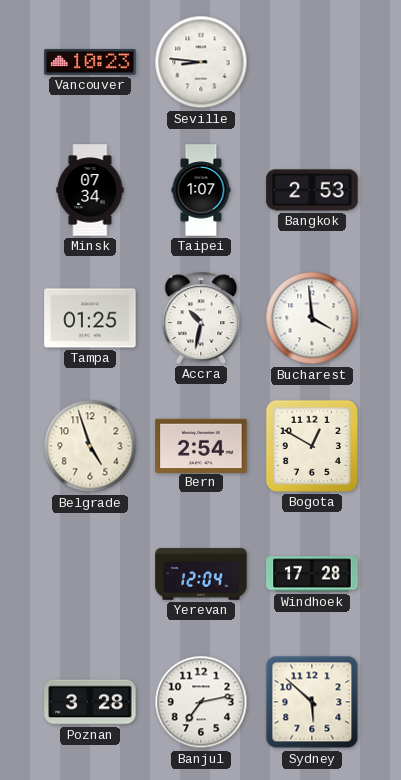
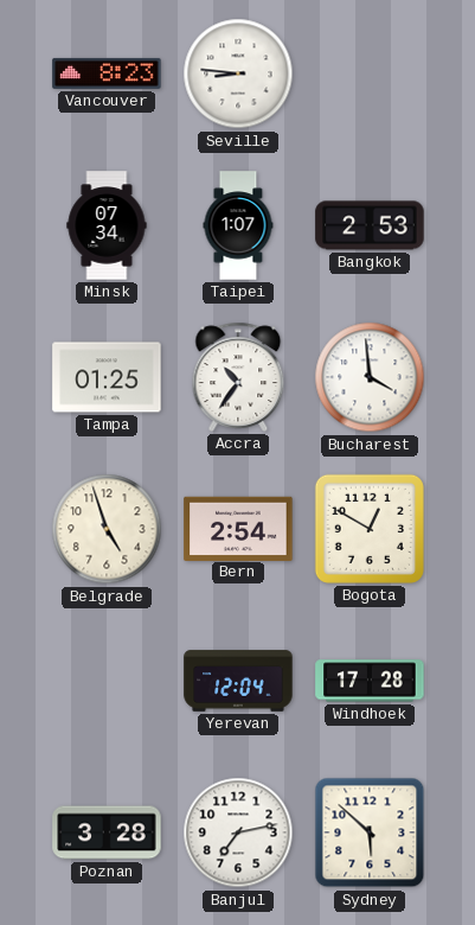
Vancouver: 10:23 -> 8:23 (107, 74)
Accra: 10:32 -> 10:36 (238, 377)
